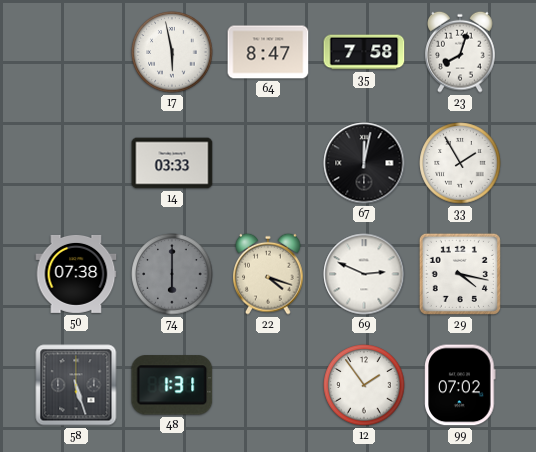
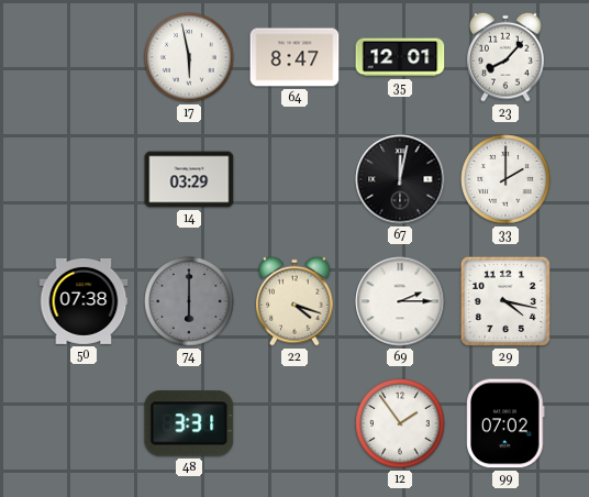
35: 7:58 -> 12:01 (400, 57)
23: 8:03 -> 8:07 (505, 57)
14: 03:33 -> 03:29 (189, 179)
33: 1:55 -> 2:00 (505, 179)
69: 2:49 -> 2:15 (400, 301)
58: 5:27 -> none (76, 385)
48: 1:31 -> 3:31 (189, 423)
